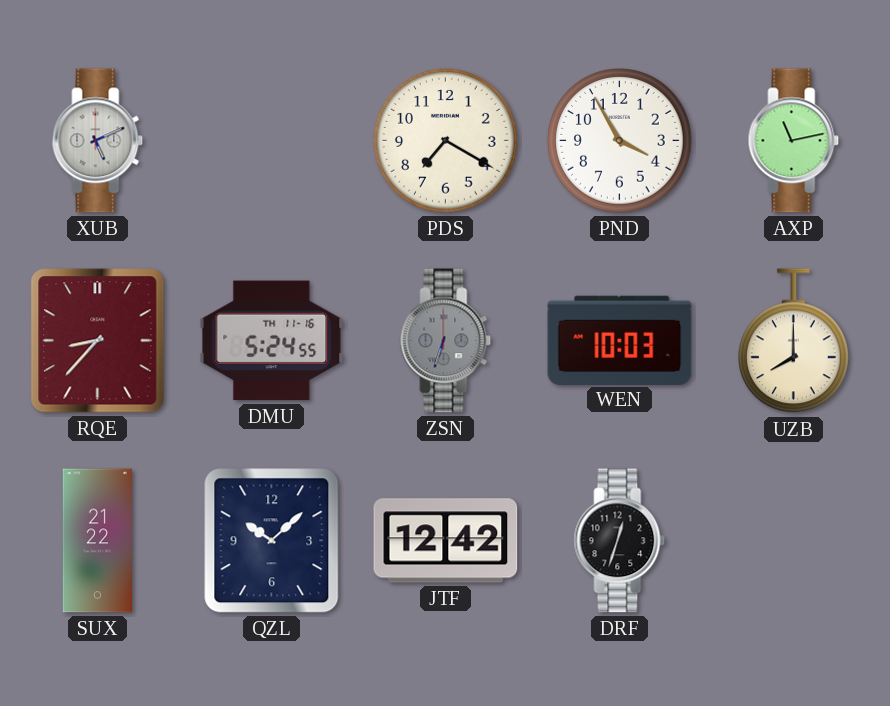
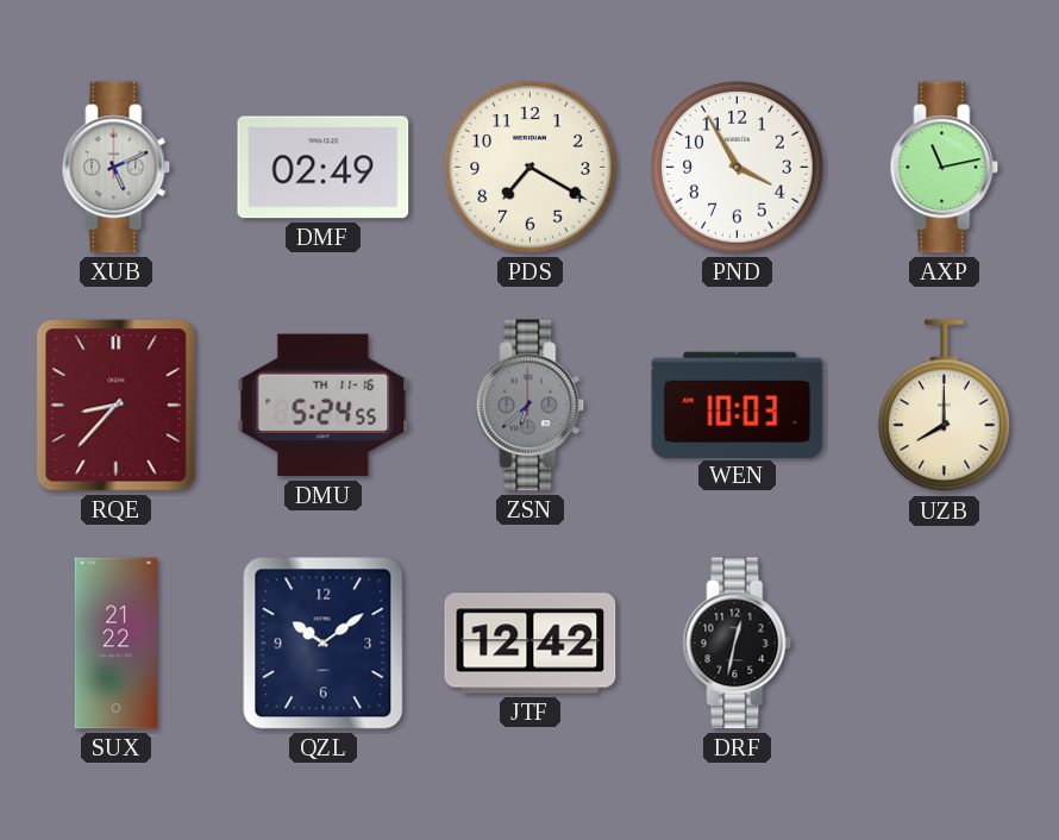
DMF: none -> 02:49 (324, 168)
ZSN: 6:33 -> 6:38 (531, 406)
QZL: 10:08 -> 10:09 (324, 644)
DRF: 12:33 -> 12:32 (738, 644)
